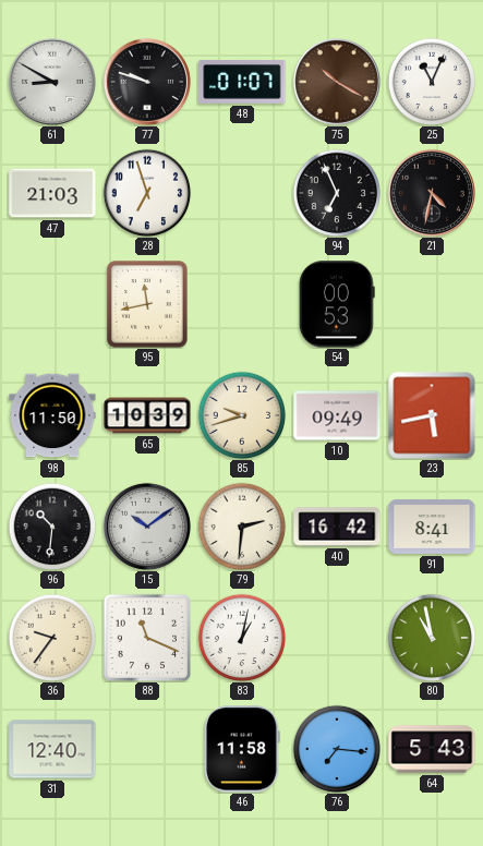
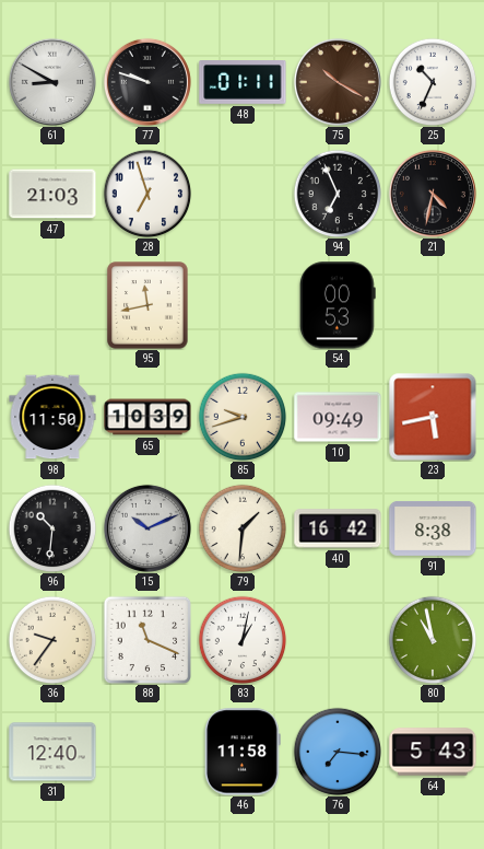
48: 01:07 -> 01:11 (243, 83)
25: 11:04 -> 10:34 (433, 82)
15: 10:09 -> 10:11 (147, 528)
79: 2:31 -> 1:31 (243, 528)
91: 8:41 -> 8:38 (433, 528)
